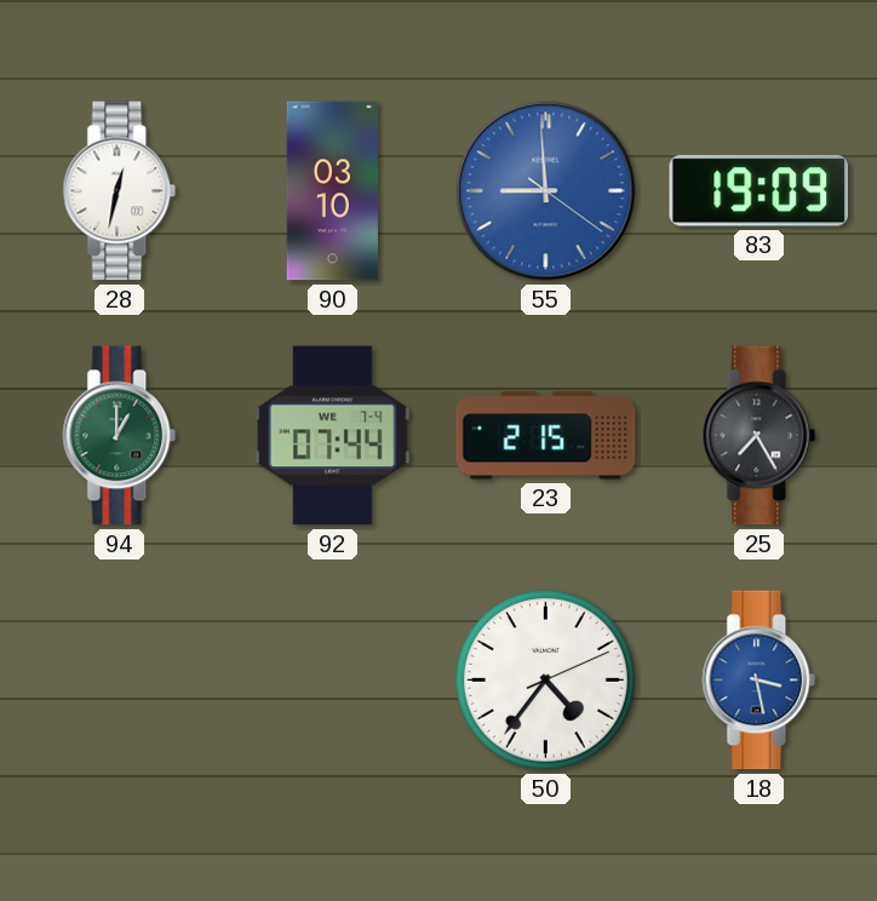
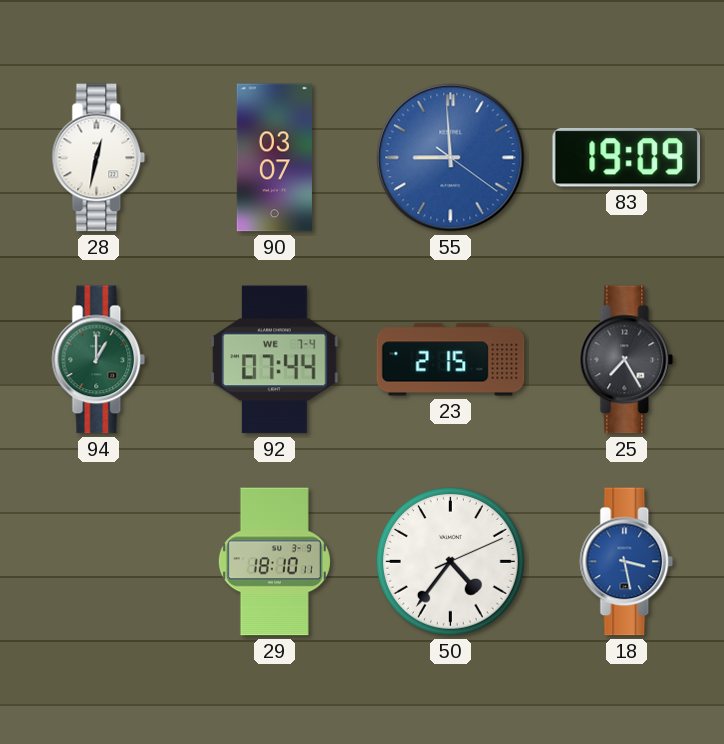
90: 03:10 -> 03:07 (274, 158)
29: none -> 18:10 (274, 562)
